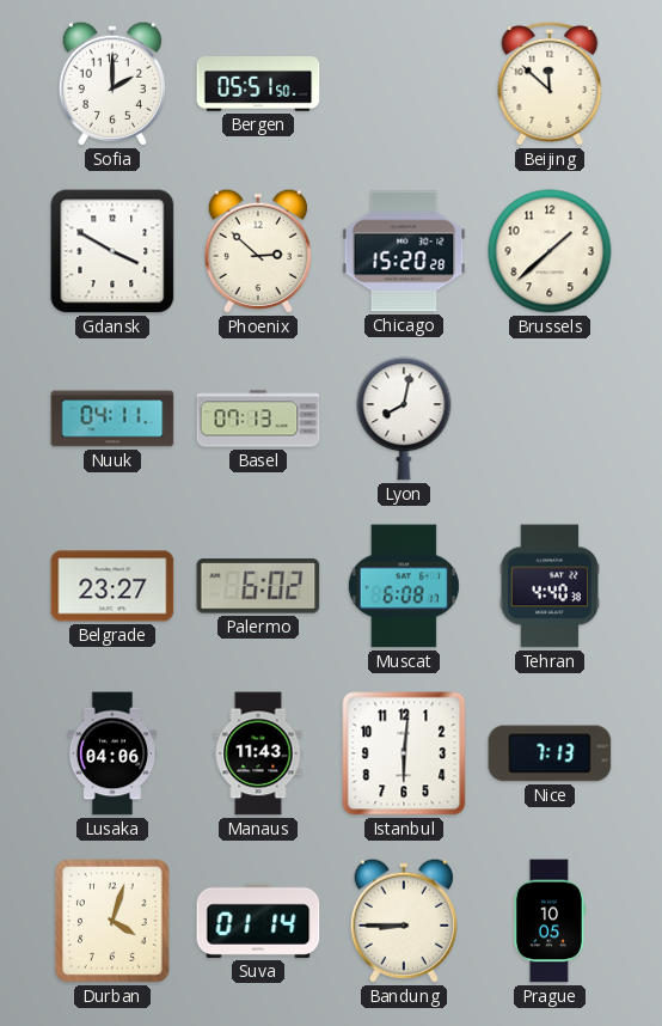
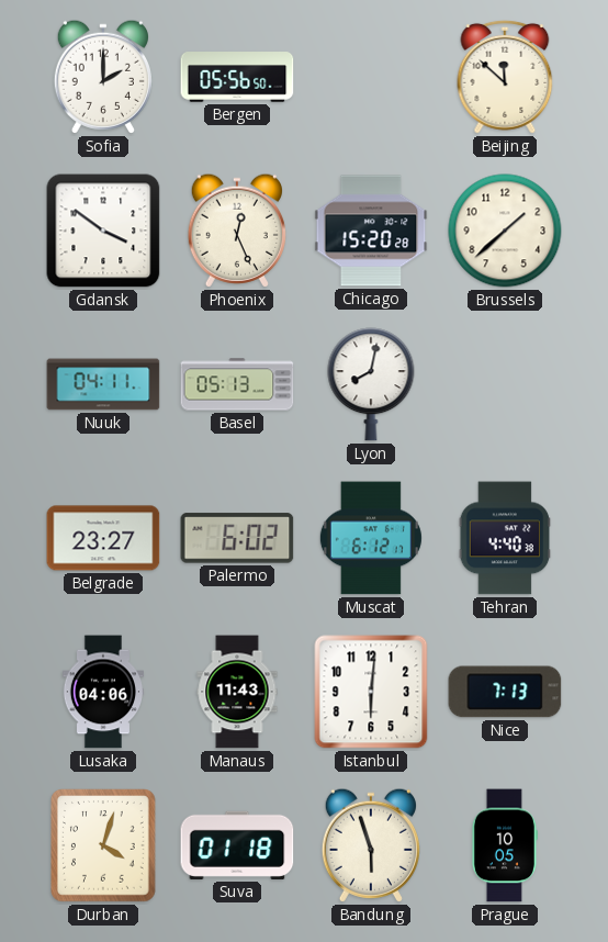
Bergen: 05:51 -> 05:56 (237, 77)
Gdansk: 3:50 -> 3:51 (103, 231)
Phoenix: 2:52 -> 12:26 (237, 231)
Basel: 07:13 -> 05:13 (237, 384)
Muscat: 6:08 -> 6:12 (371, 538)
Suva: 01:14 -> 01:18 (237, 845)
Bandung: 8:45 -> 5:57 (371, 845)
